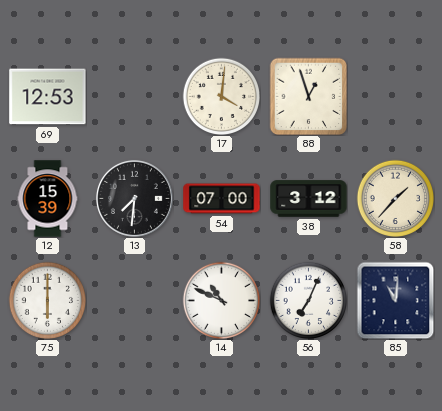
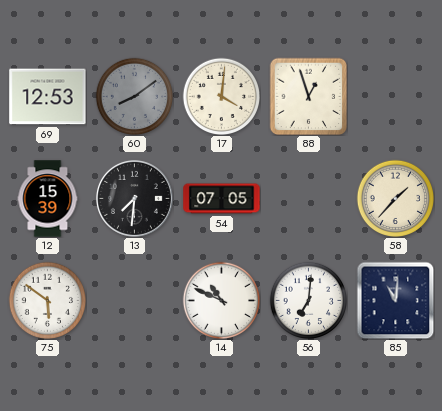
60: none -> 8:09 (134, 96)
54: 07:00 -> 07:05 (222, 199)
38: 3:12 -> none (309, 199)
75: 6:00 -> 5:51 (47, 300)
56: 7:04 -> 7:01 (308, 300)
